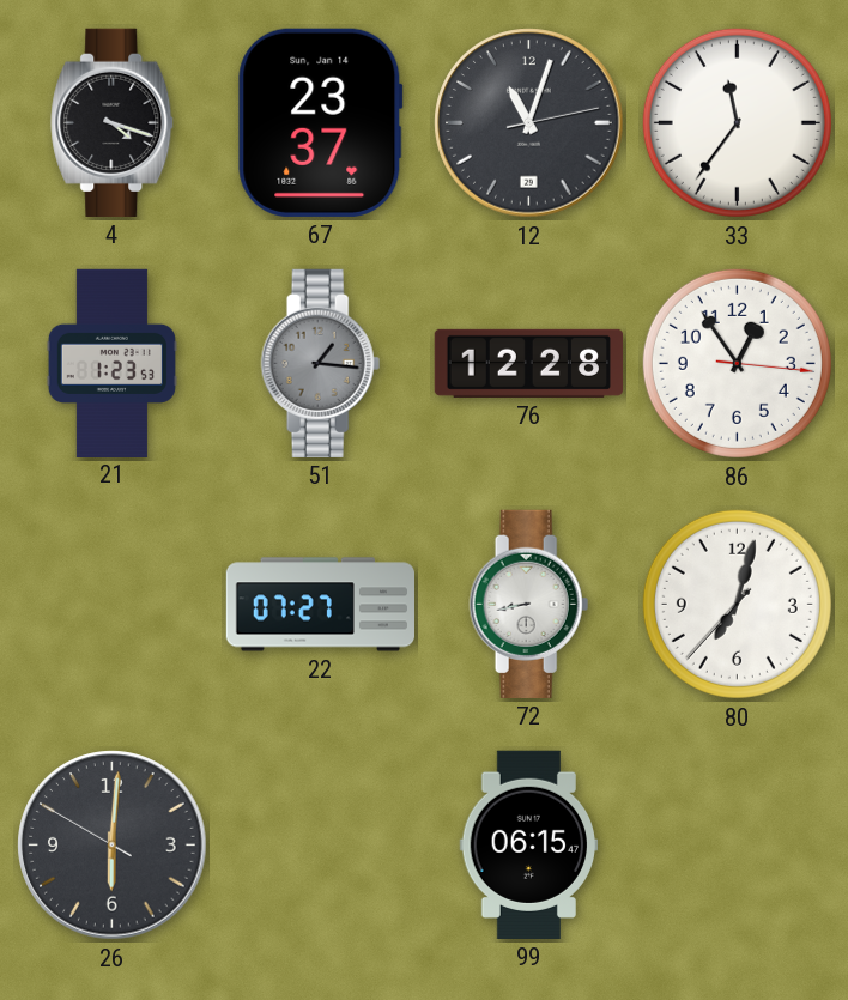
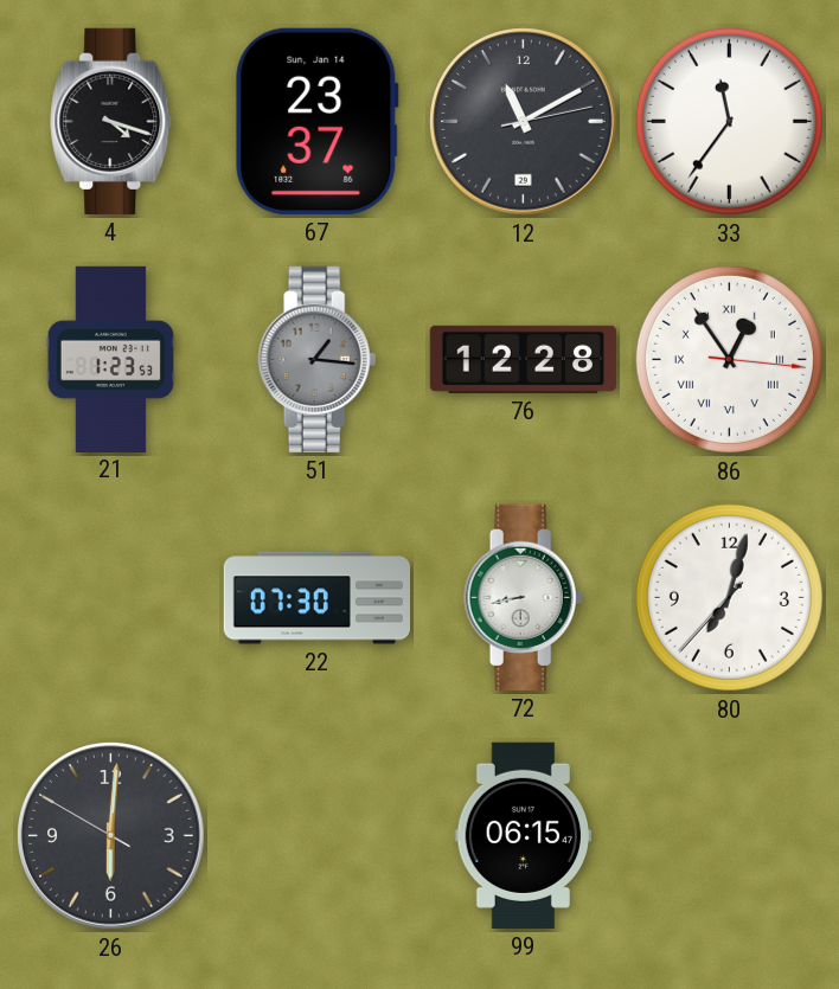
12: 11:03 -> 11:10 (524, 122)
86 numerals: Arabic -> Roman (729, 359)
22: 07:27 -> 07:30 (316, 598)
